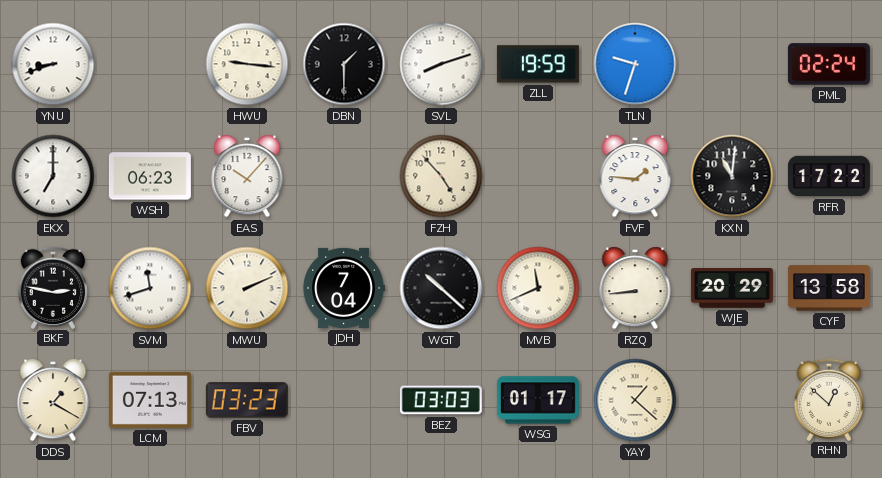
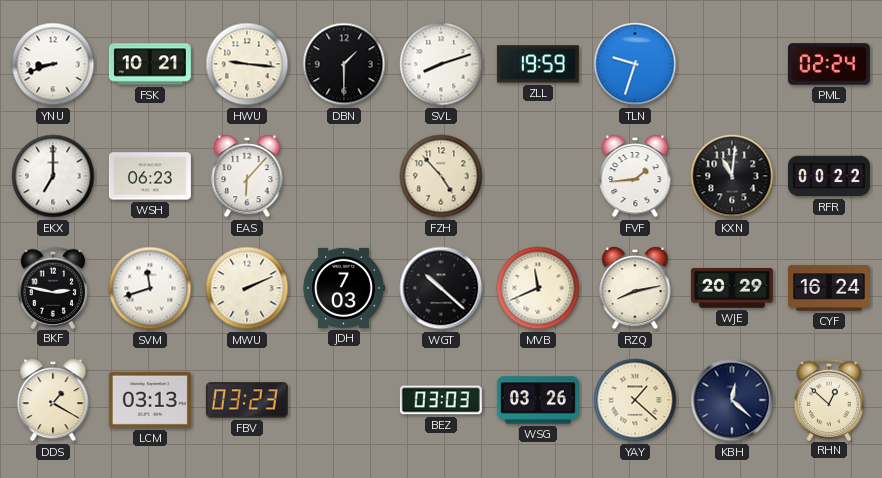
FSK: none -> 10:21 (150, 64)
EAS: 10:07 -> 6:07 (247, 176)
FVF: 1:46 -> 1:44 (635, 176)
RFR: 17:22 -> 00:22 (829, 176)
JDH: 7:04 -> 7:03 (344, 288)
RZQ: 8:44 -> 8:13 (635, 288)
CYF: 13:58 -> 16:24 (829, 288)
LCM: 07:13 -> 03:13 (150, 400)
WSG: 01:17 -> 03:26 (538, 400)
KBH: none -> 12:22 (732, 400)
